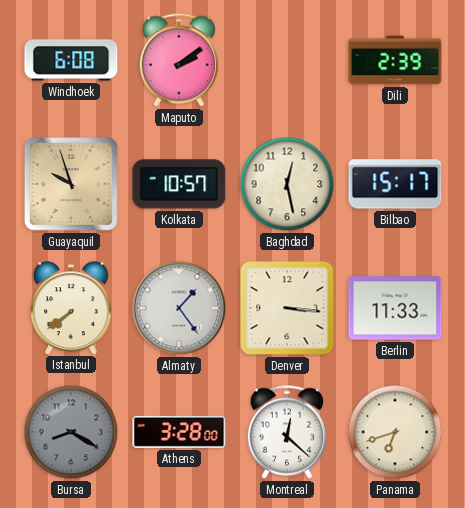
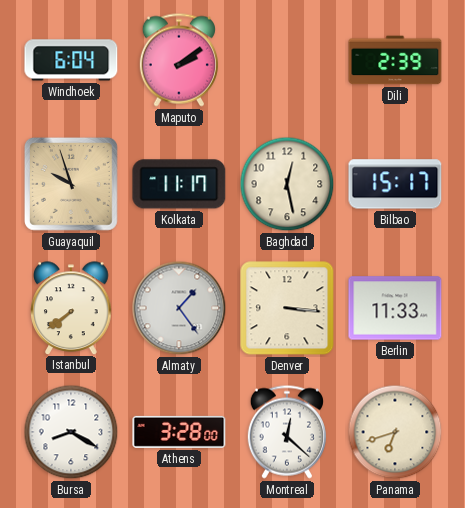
Windhoek: 6:08 -> 6:04 (71, 60)
Kolkata: 10:57 -> 11:17 (179, 184)
Bursa dial: grey -> white (71, 432)
